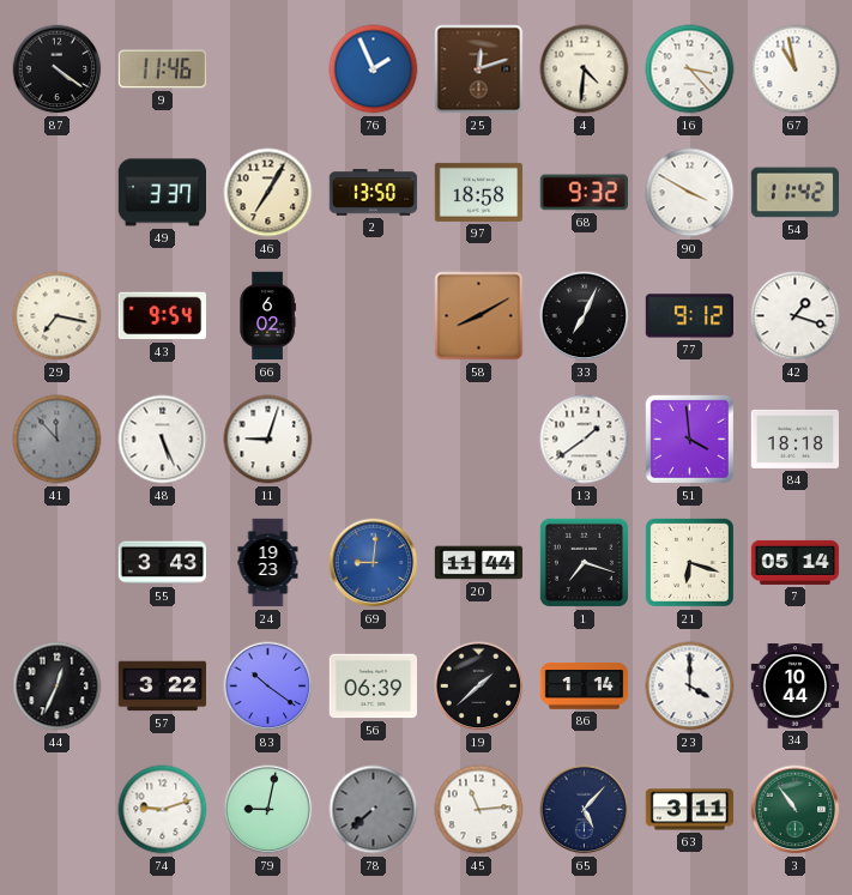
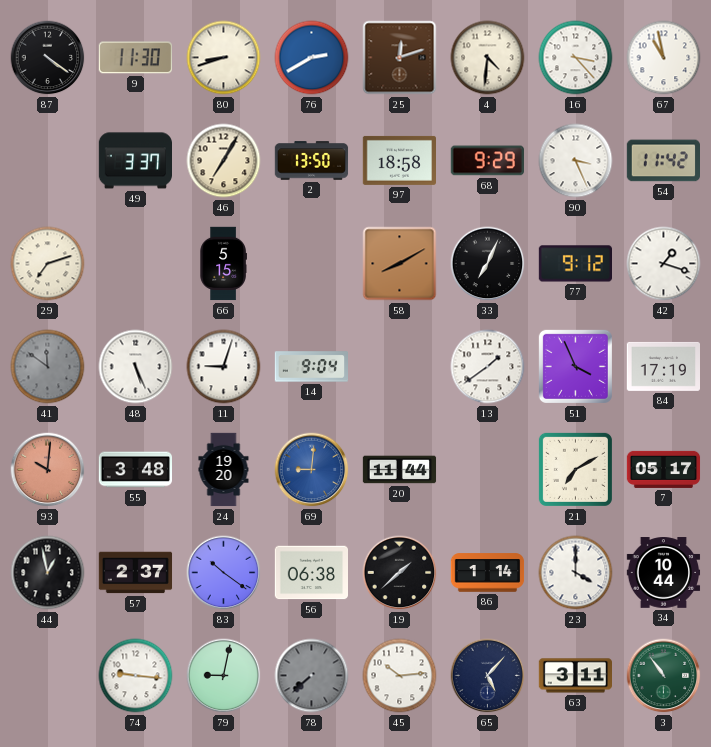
9: 11:46 -> 11:30 (135, 58)
80: none -> 8:42 (224, 58)
76: 1:56 -> 2:40 (312, 58)
68: 9:32 -> 9:29 (487, 161)
90: 3:50 -> 3:26 (576, 161)
29: 7:17 -> 7:12 (48, 264)
43: 9:54 -> none (162, 316)
66: 6:02 -> 5:15 (223, 264)
41: 11:53 -> 11:51 (48, 367)
14: none -> 9:04 (311, 367)
51: 3:59 -> 3:56 (575, 366)
84: 18:18 -> 17:19 (663, 366)
93: none -> 10:01 (48, 470)
55: 3:43 -> 3:48 (135, 470)
24: 19:23 -> 19:20 (224, 470)
1: 7:18 -> none (584, 562)
21: 6:18 -> 7:10 (575, 469)
7: 05:14 -> 05:17 (664, 469)
44: 12:34 -> 12:58 (48, 573)
57: 3:22 -> 2:37 (136, 573)
56: 06:39 -> 06:38 (312, 573)
74: 9:12 -> 9:16 (136, 676)
45: 11:14 -> 10:14 (400, 676)
